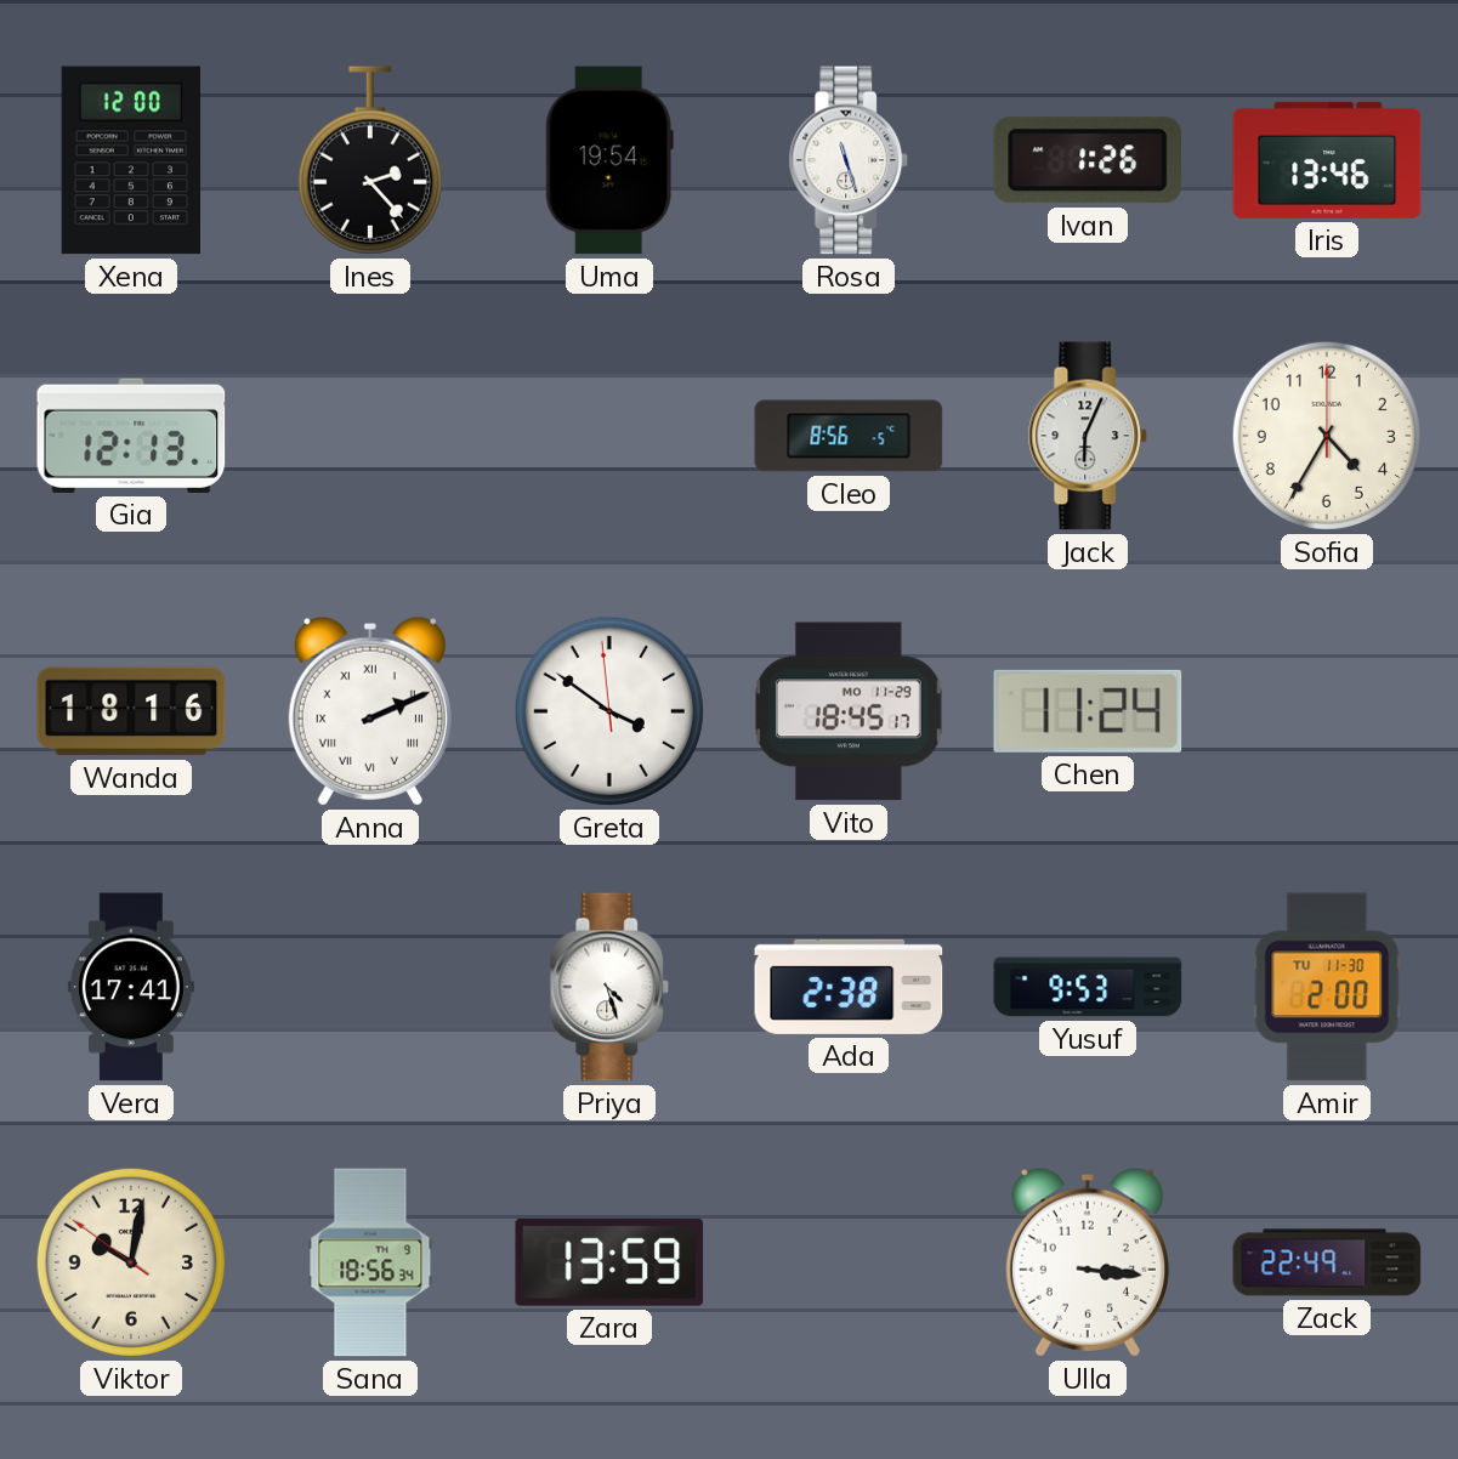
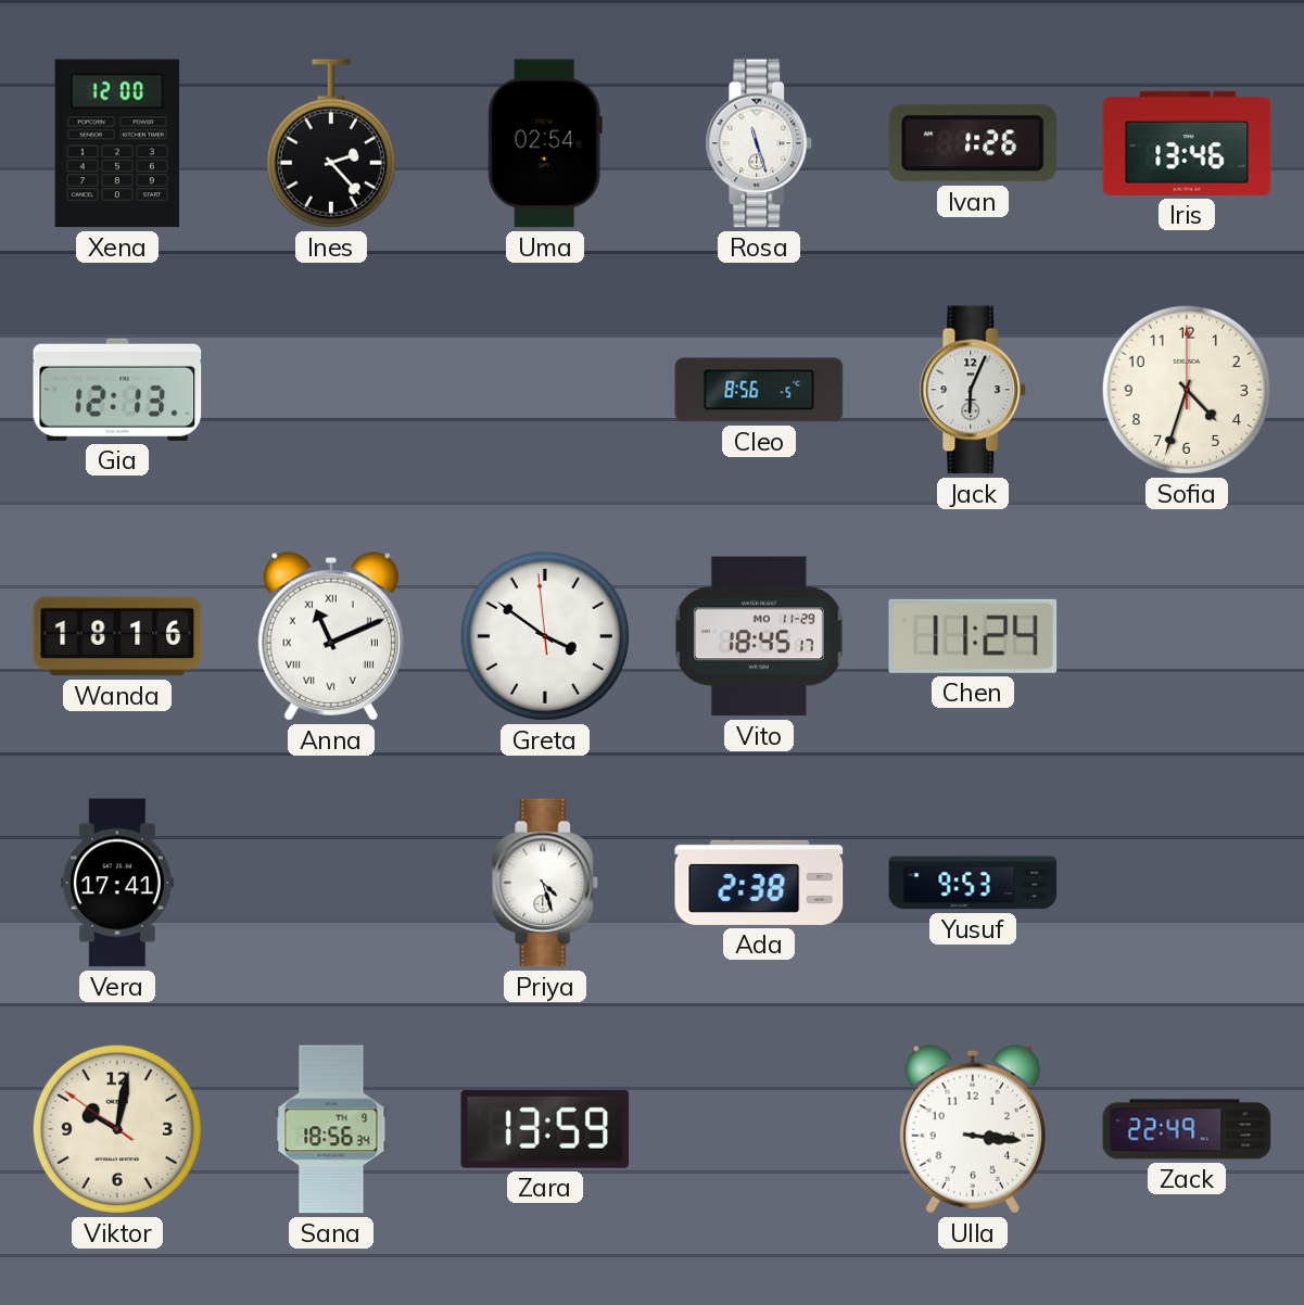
Uma: 19:54 -> 02:54 (545, 143)
Sofia: 4:35 -> 4:33 (1187, 390)
Anna: 2:11 -> 11:11 (331, 636)
Amir: 2:00 -> none (1327, 987)
